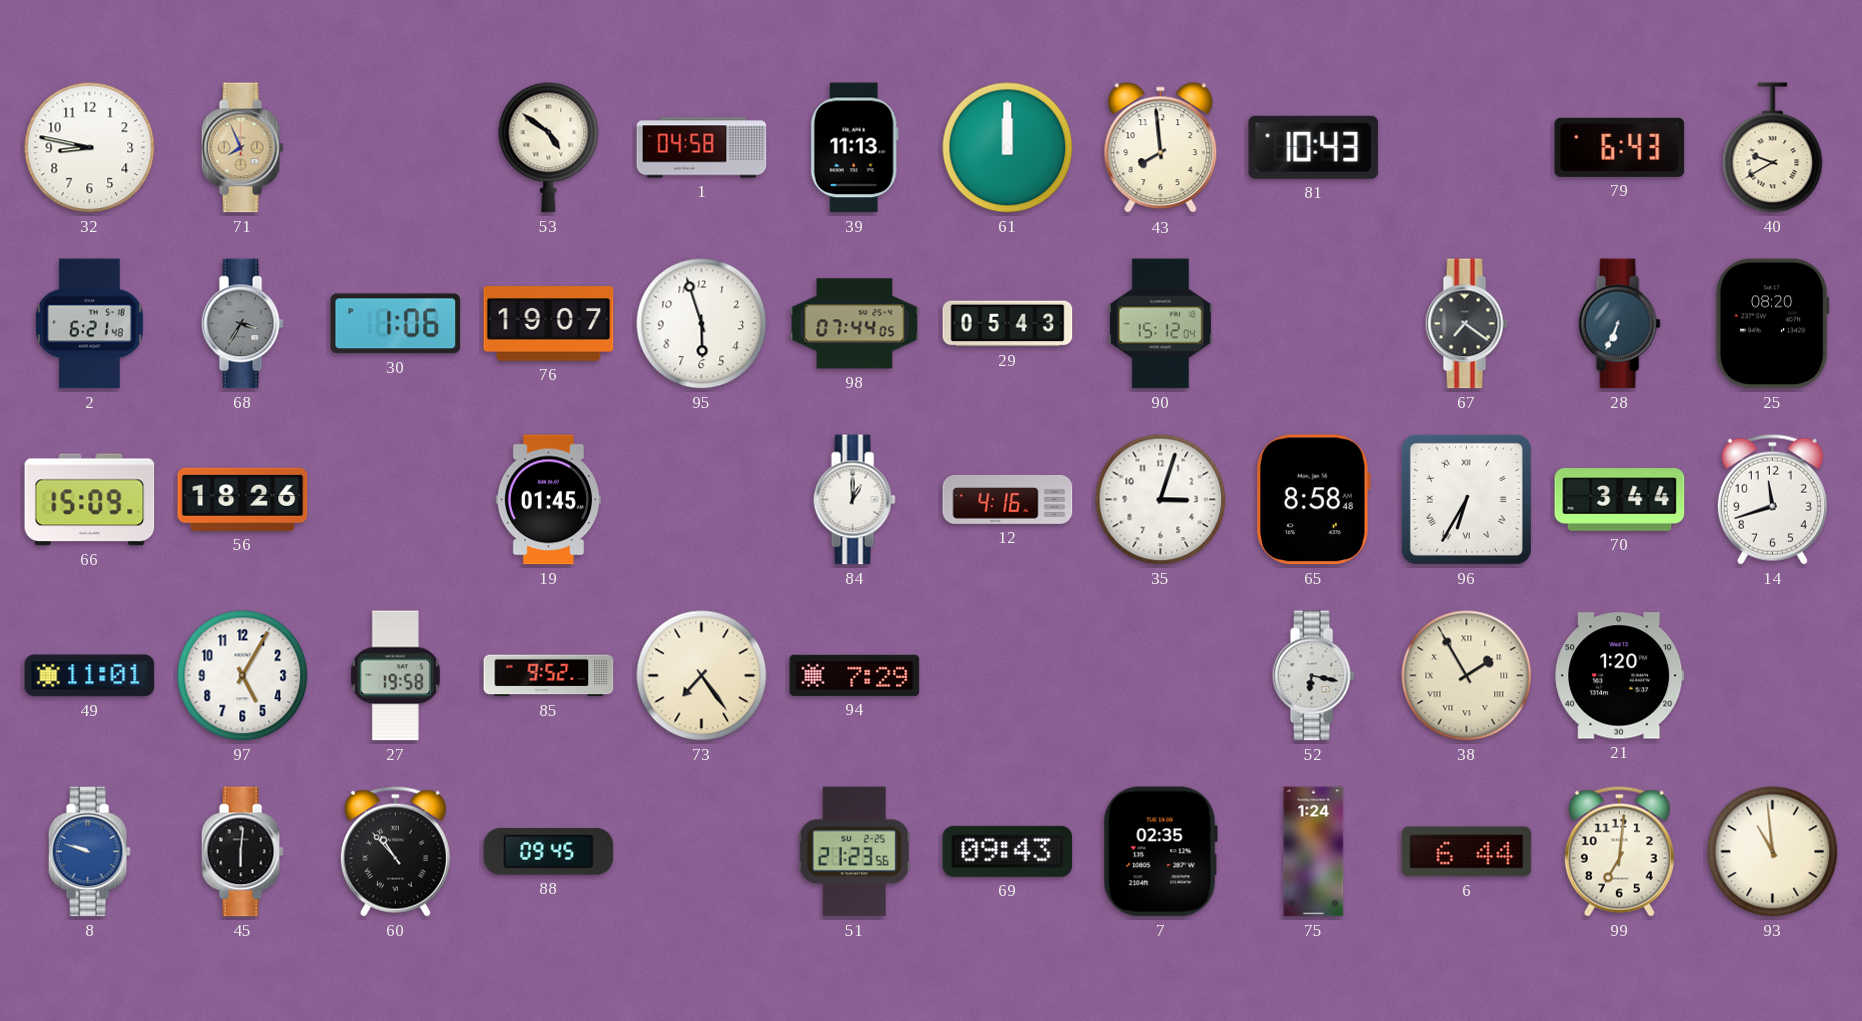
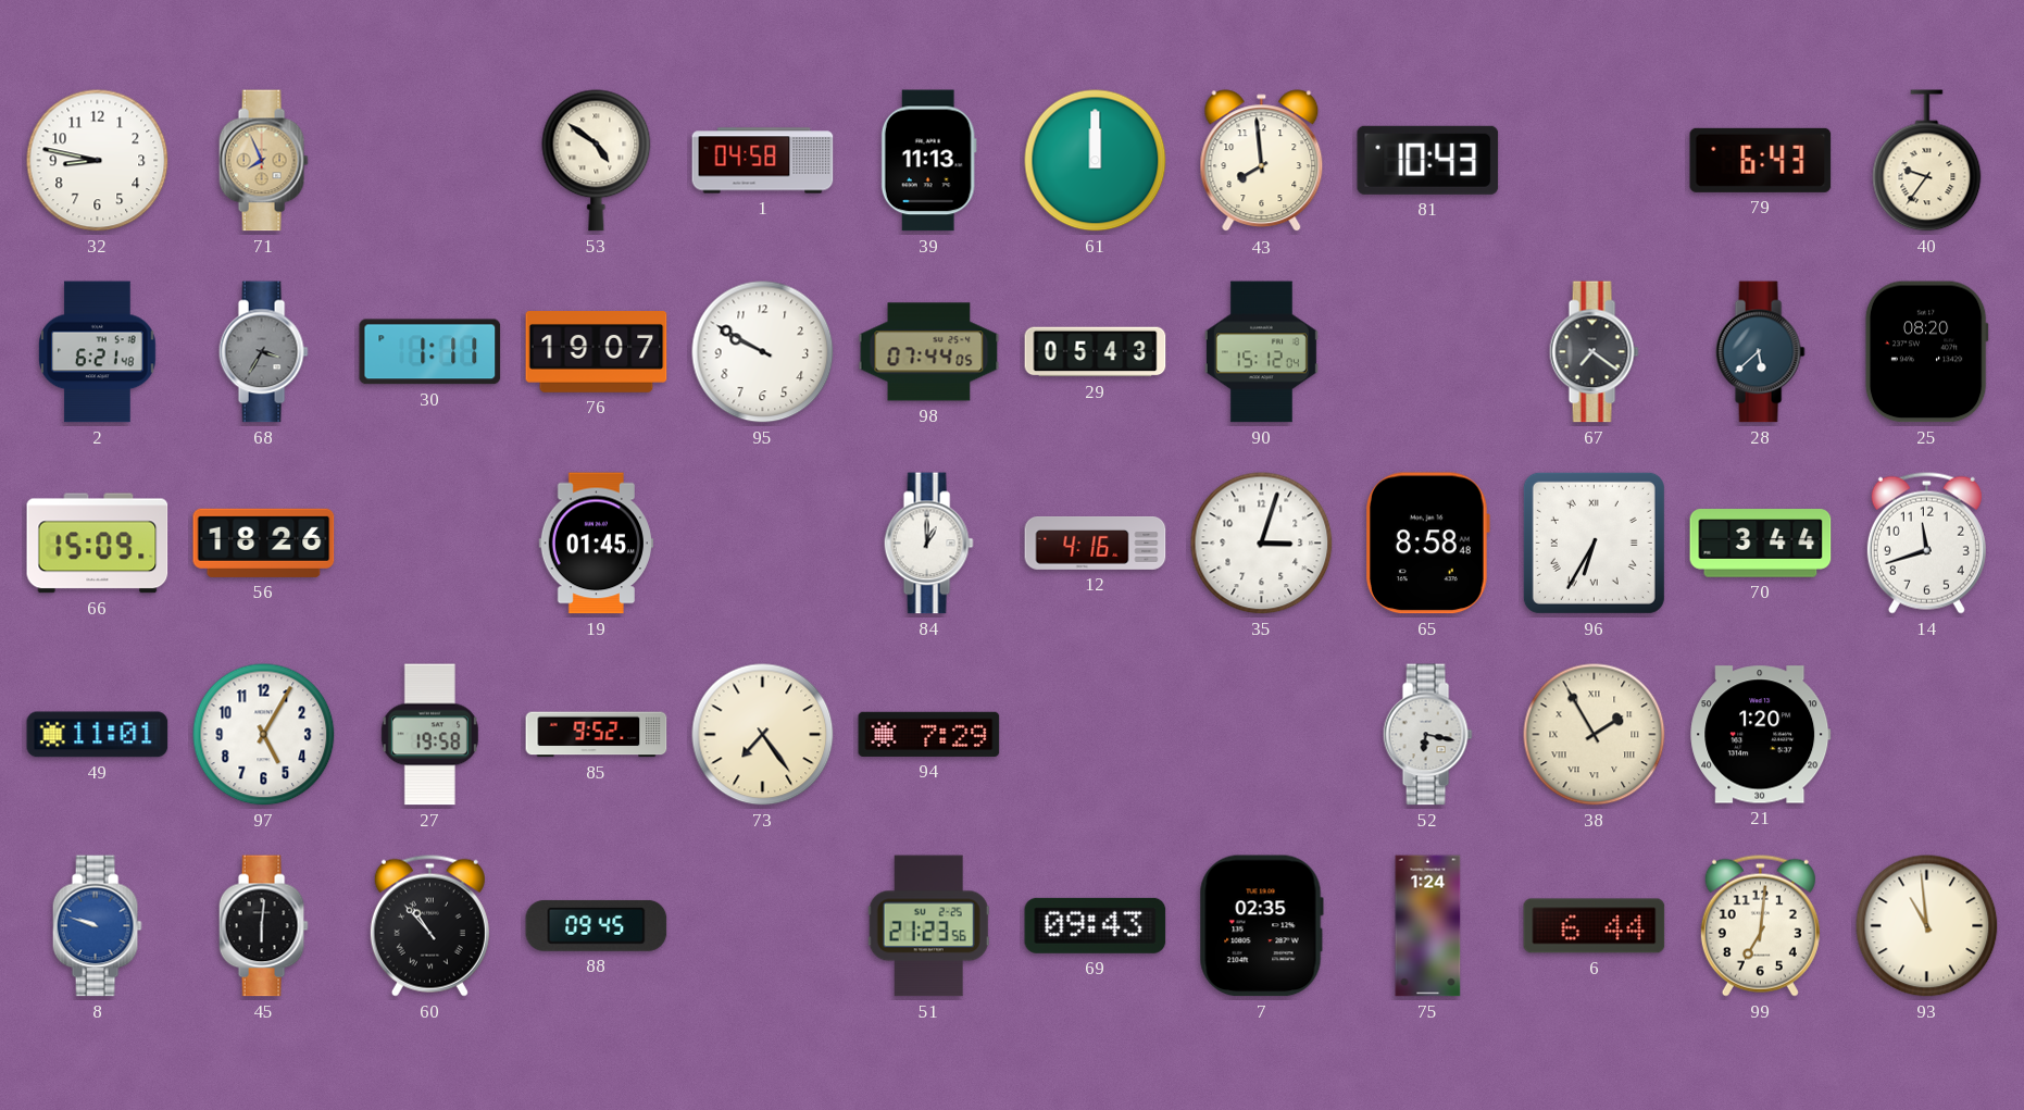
40: 9:40 -> 9:36 (1927, 161)
30: 1:06 -> 1:11 (430, 352)
95: 5:57 -> 9:50 (763, 352)
28: 6:34 -> 5:38 (1760, 352)
